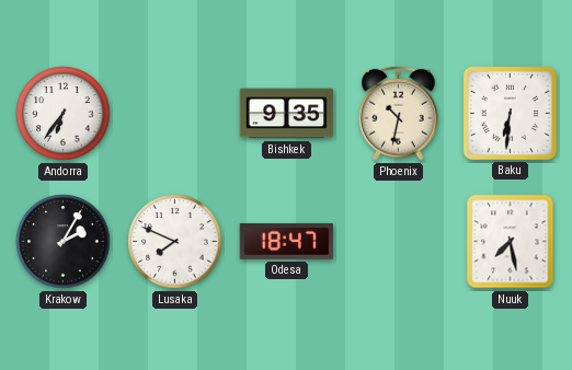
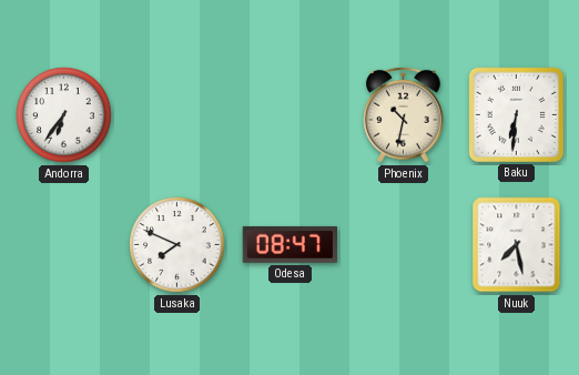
Bishkek: 9:35 -> none (287, 114)
Krakow: 2:05 -> none (64, 242)
Odesa: 18:47 -> 08:47 (289, 244)
